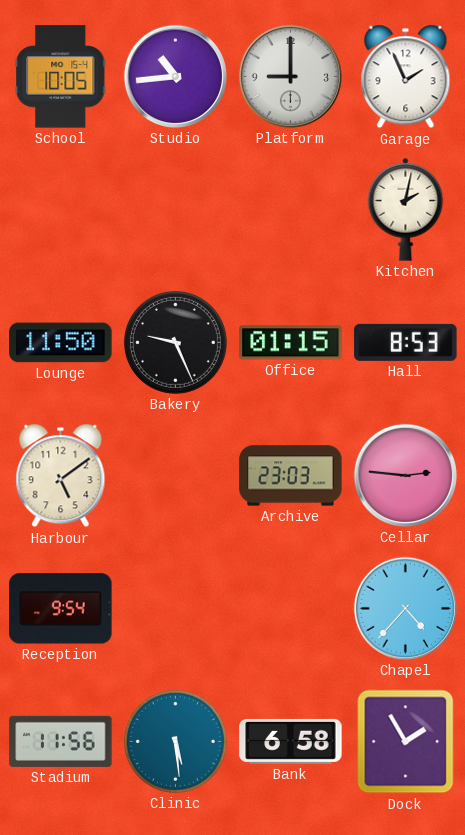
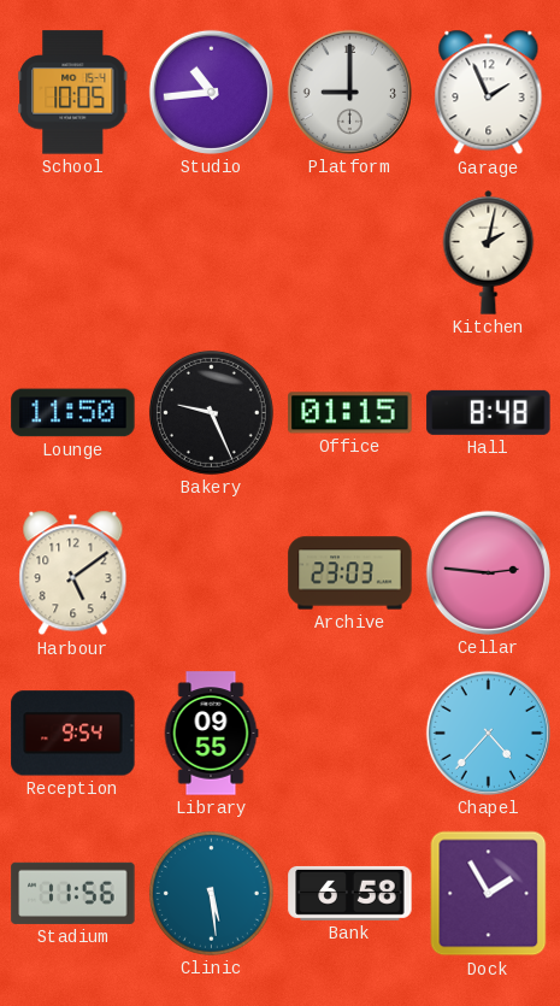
Hall: 8:53 -> 8:48 (489, 412)
Library: none -> 09:55 (211, 734)
